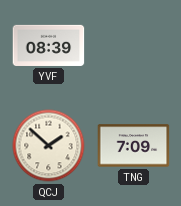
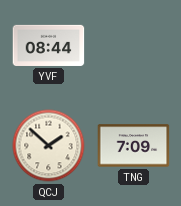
YVF: 08:39 -> 08:44 (49, 45)
